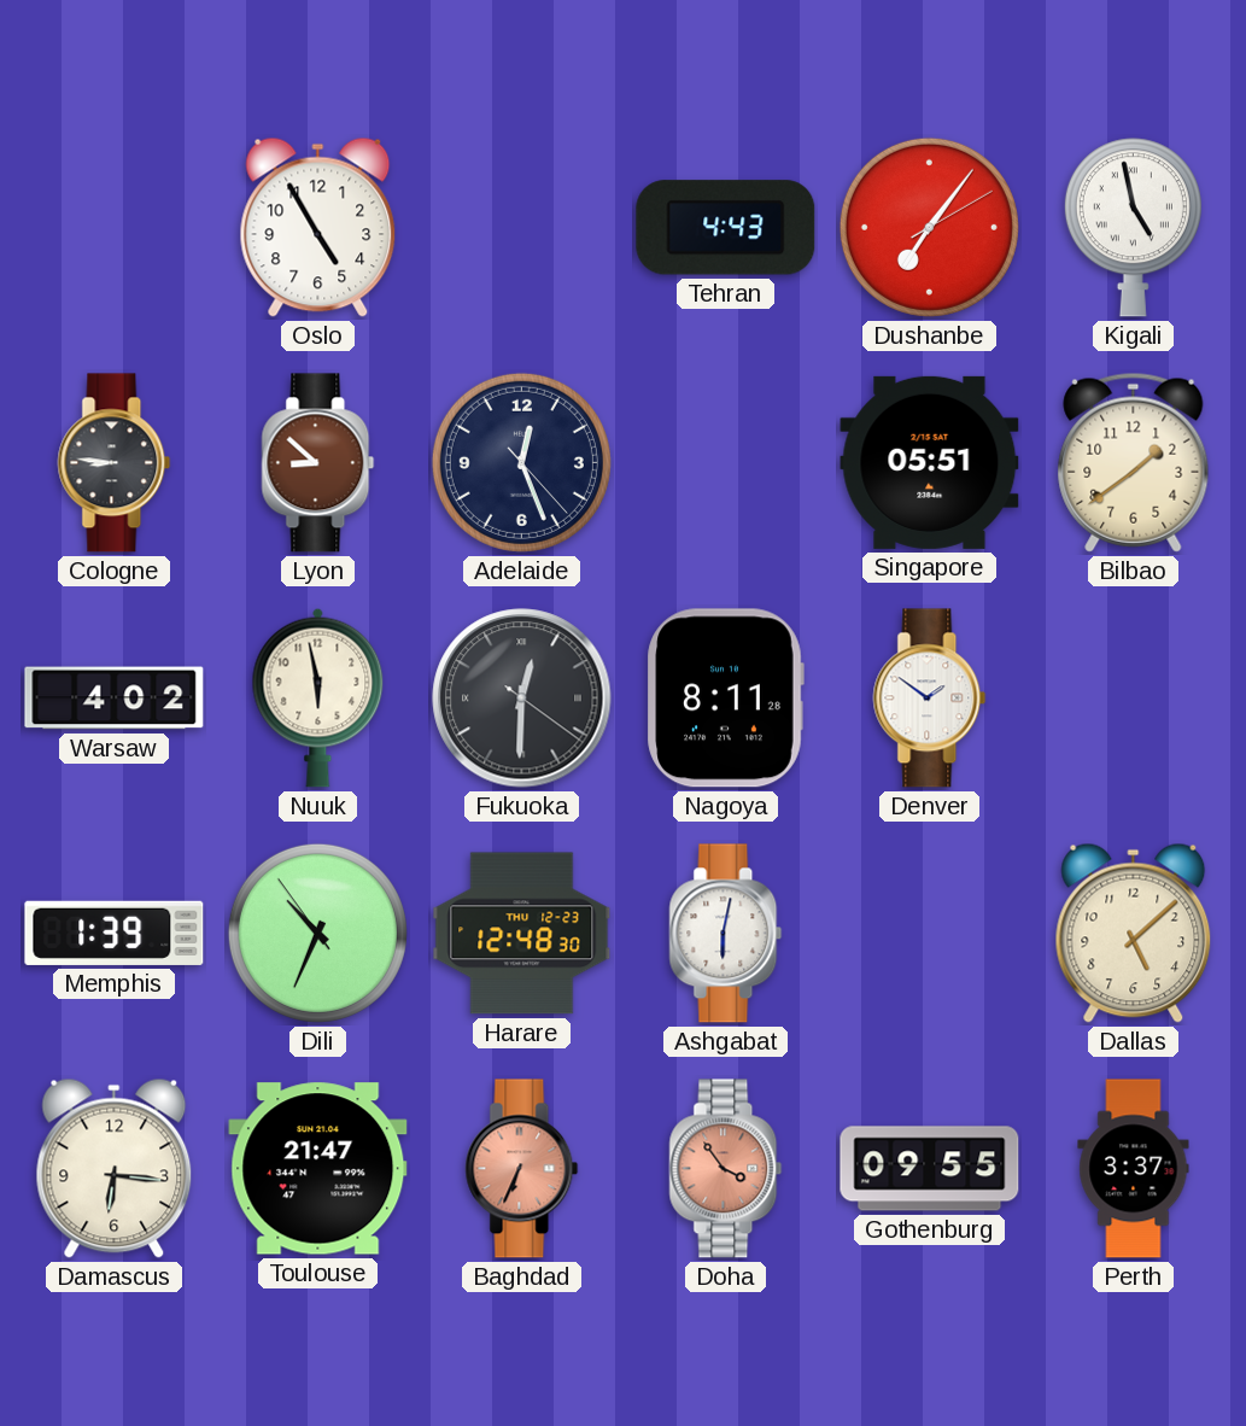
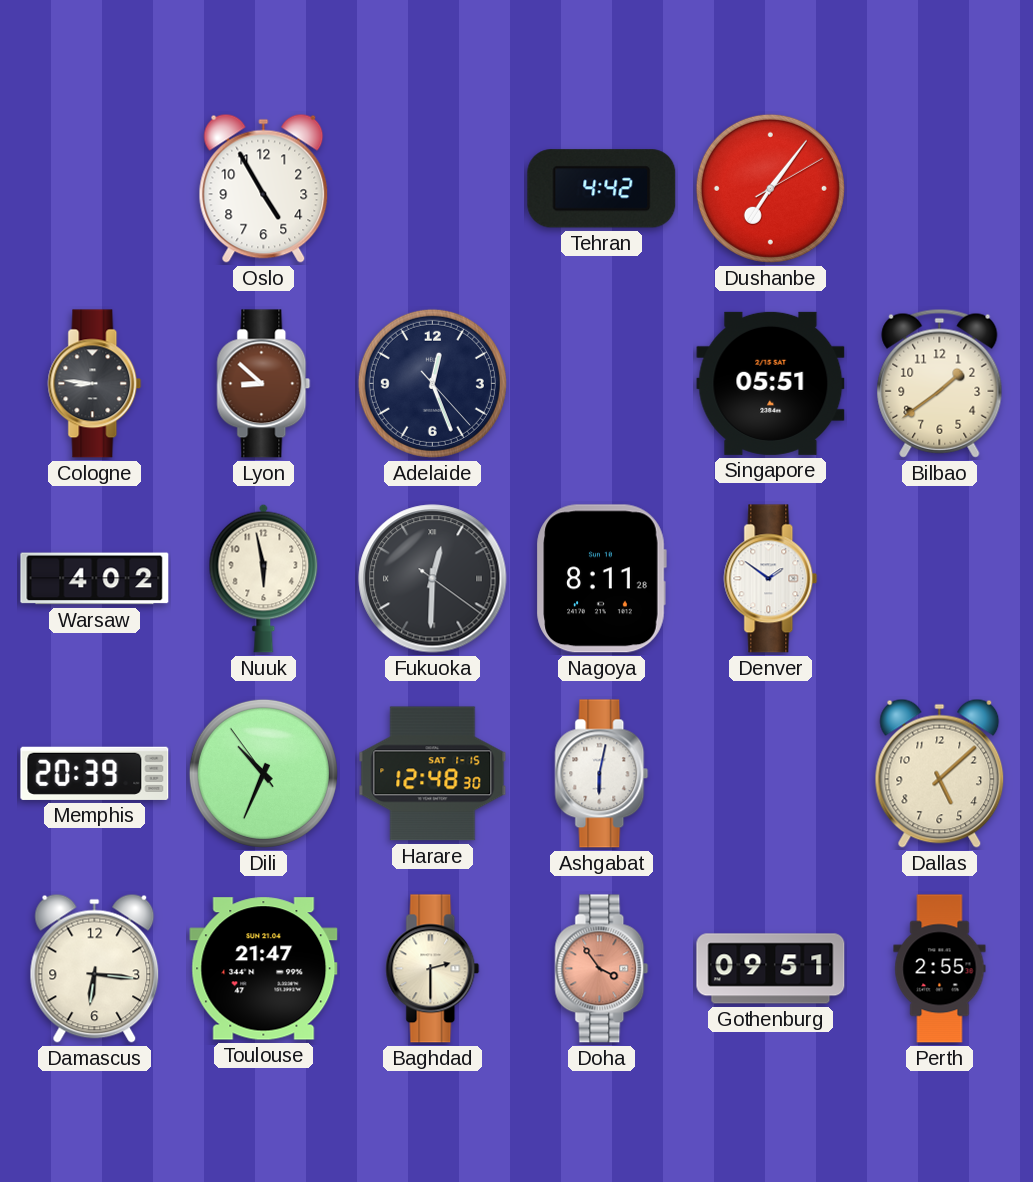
Tehran: 4:43 -> 4:42 (602, 189)
Kigali: 4:58 -> none (1133, 228)
Memphis: 1:39 -> 20:39 (95, 773)
Harare date: THU 12-23 -> SAT 1-15 (433, 774)
Baghdad: 6:34 -> 2:30 (433, 969)
Baghdad dial: salmon -> cream (433, 969)
Gothenburg: 09:55 -> 09:51 (771, 969)
Perth: 3:37 -> 2:55 (940, 969)
